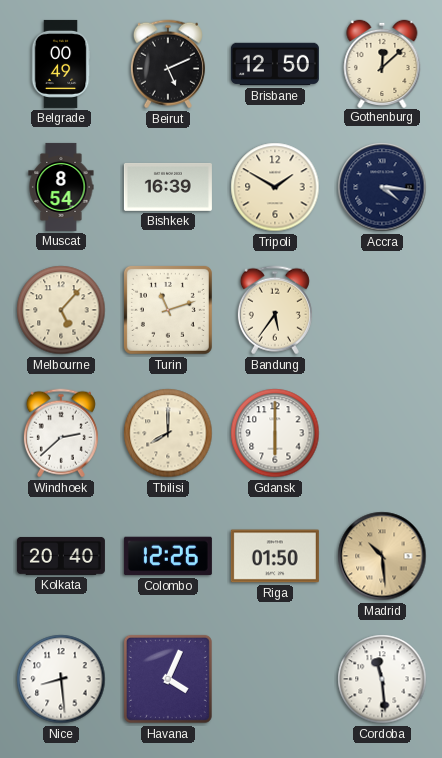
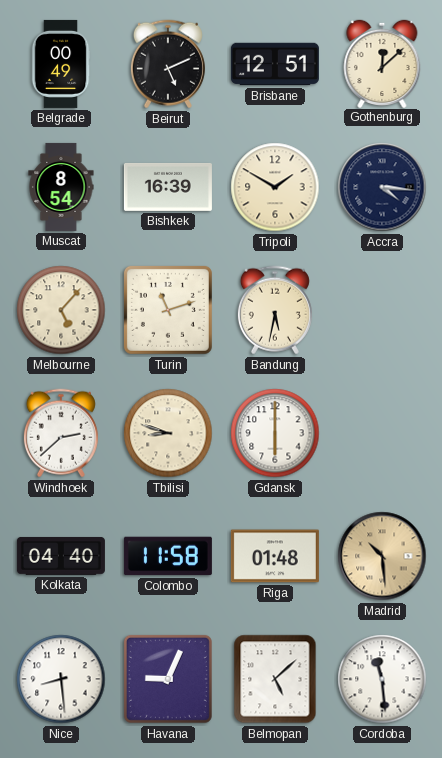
Brisbane: 12:50 -> 12:51 (275, 64)
Bandung: 5:36 -> 5:32 (275, 310)
Tbilisi: 8:00 -> 8:48 (168, 433)
Kolkata: 20:40 -> 04:40 (61, 556)
Colombo: 12:26 -> 11:58 (168, 556)
Riga: 01:50 -> 01:48 (275, 556)
Havana: 4:04 -> 9:04 (168, 679)
Belmopan: none -> 5:08 (275, 679)
